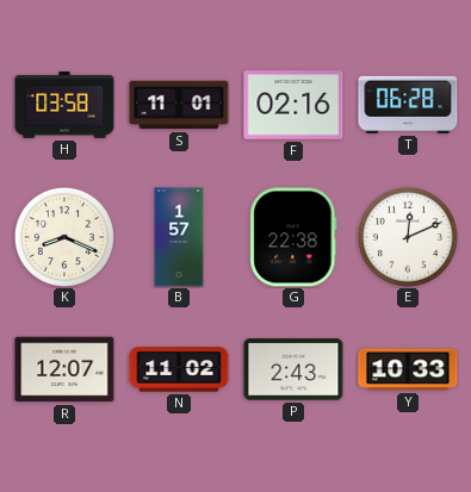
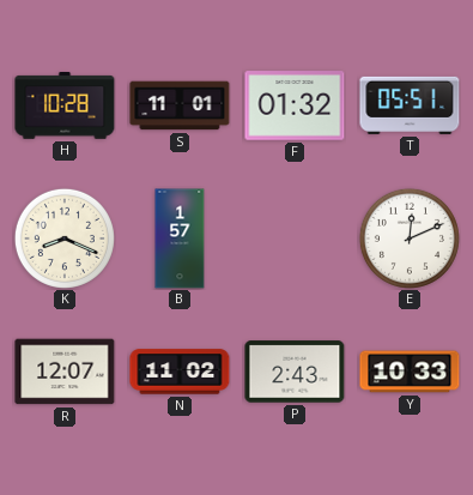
H: 03:58 -> 10:28 (65, 107)
F: 02:16 -> 01:32 (295, 105)
T: 06:28 -> 05:51 (410, 105)
G: 22:38 -> none (293, 237)
